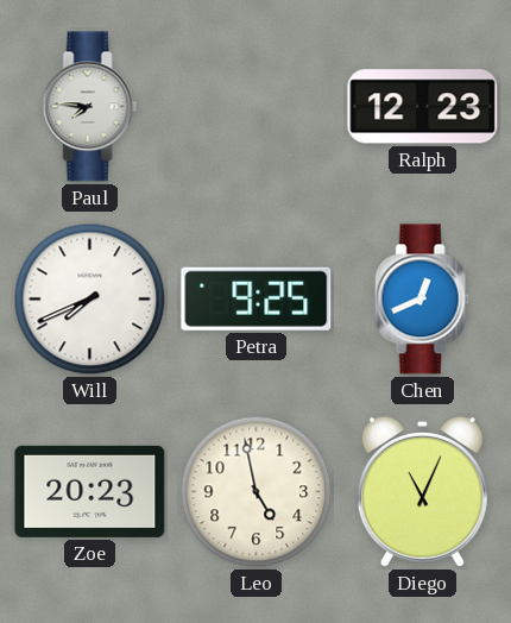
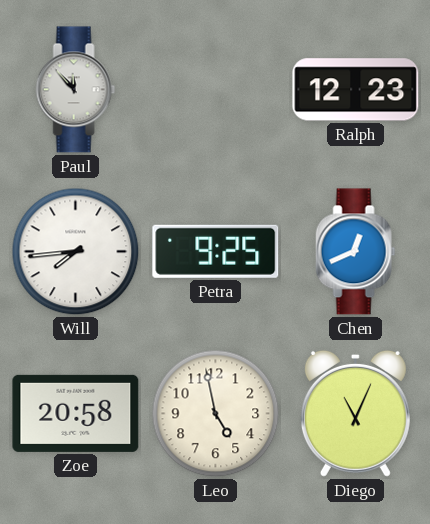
Paul: 7:46 -> 11:53 (76, 90)
Will: 7:41 -> 7:44 (76, 252)
Zoe: 20:23 -> 20:58 (76, 413)
